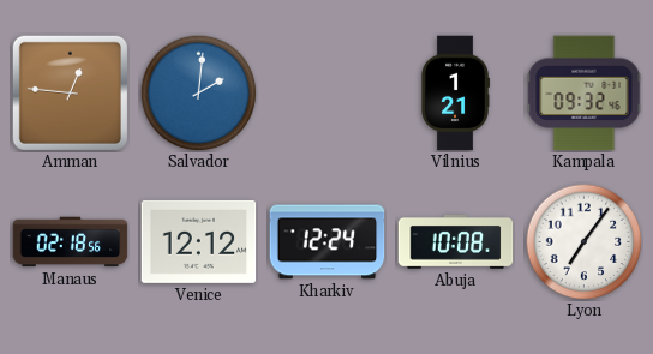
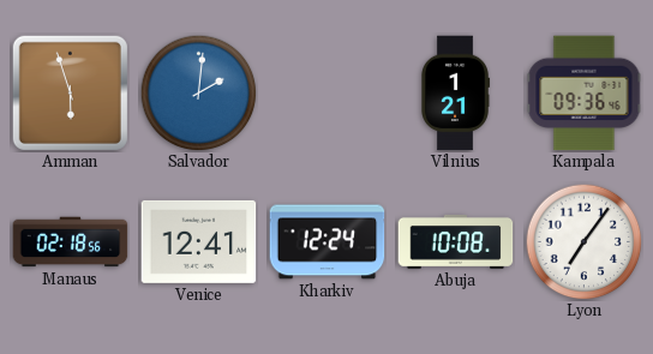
Amman: 12:46 -> 5:57 (70, 92)
Kampala: 09:32 -> 09:36 (585, 94)
Venice: 12:12 -> 12:41 (199, 241)
